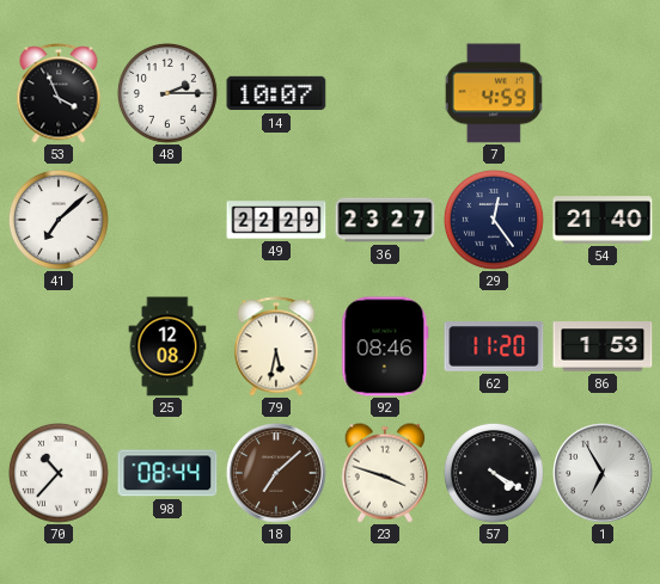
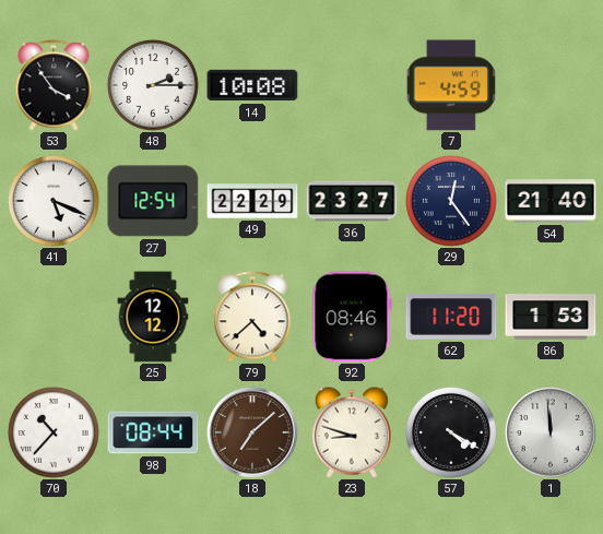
53: 3:56 -> 3:54 (54, 85)
14: 10:07 -> 10:08 (252, 85)
41: 7:08 -> 5:19 (54, 202)
27: none -> 12:54 (153, 201)
25: 12:08 -> 12:12 (153, 317)
79: 5:32 -> 4:38 (252, 317)
23: 3:48 -> 8:48 (351, 432)
1: 6:55 -> 11:59 (551, 432)
